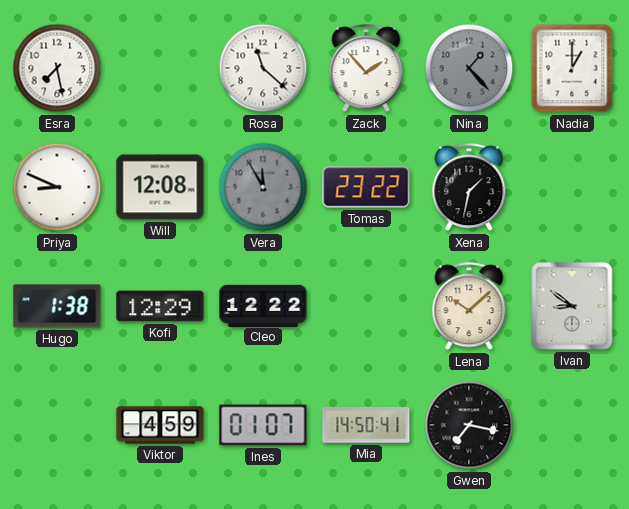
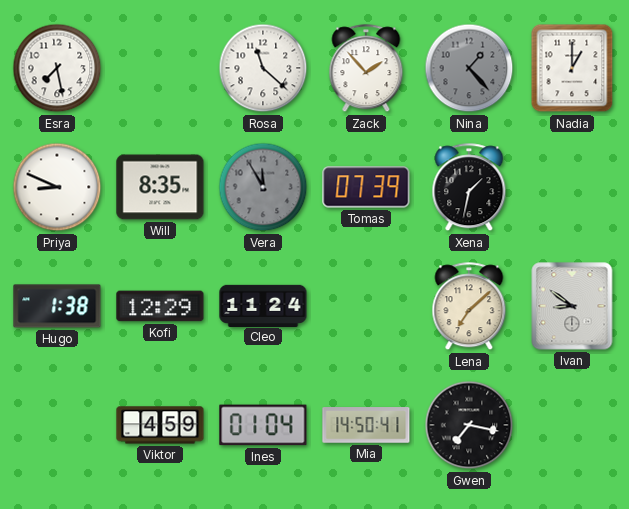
Will: 12:08 -> 8:35 (160, 187)
Tomas: 23:22 -> 07:39 (366, 187)
Cleo: 12:22 -> 11:24 (263, 305)
Lena: 10:08 -> 7:08 (469, 307)
Ines: 01:07 -> 01:04 (263, 425)
